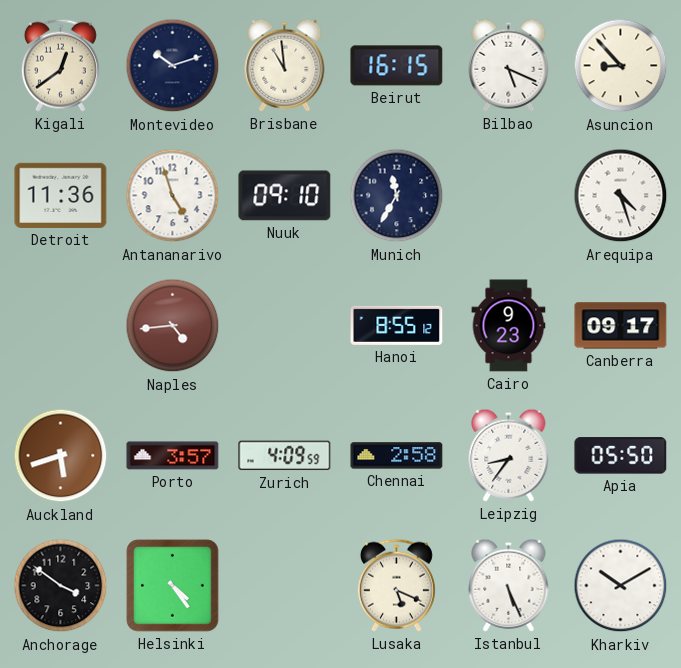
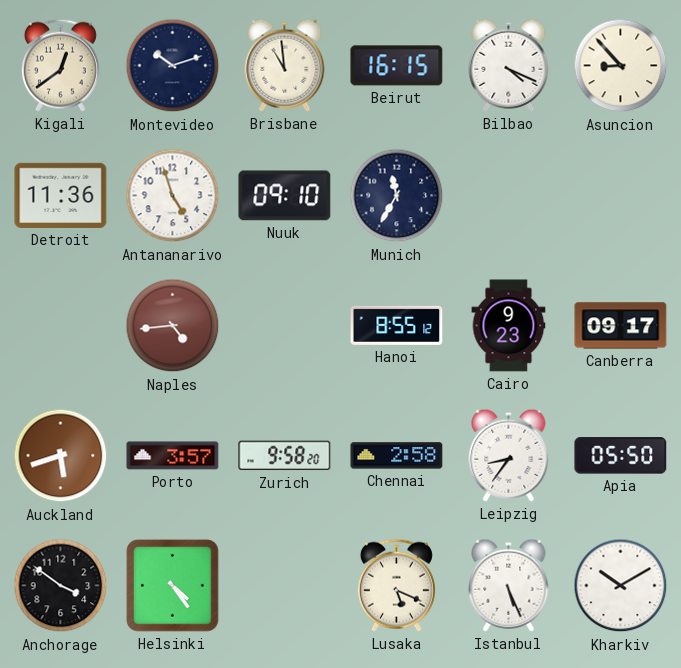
Bilbao: 5:19 -> 4:19 (509, 65)
Arequipa: 4:27 -> none (621, 196)
Zurich: 4:09 -> 9:58 (285, 456)
